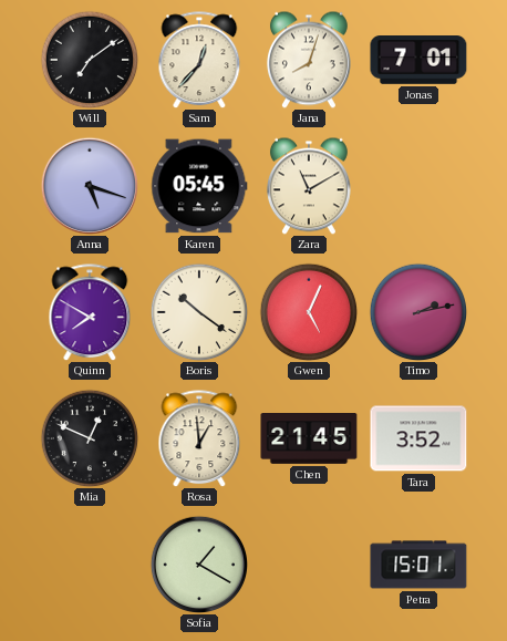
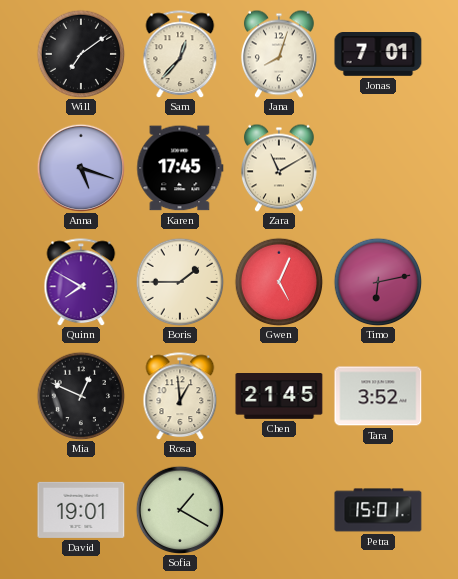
Karen: 05:45 -> 17:45 (180, 168)
Boris: 10:21 -> 1:45 (180, 282)
Timo: 2:13 -> 6:13 (378, 282)
David: none -> 19:01 (81, 510)
